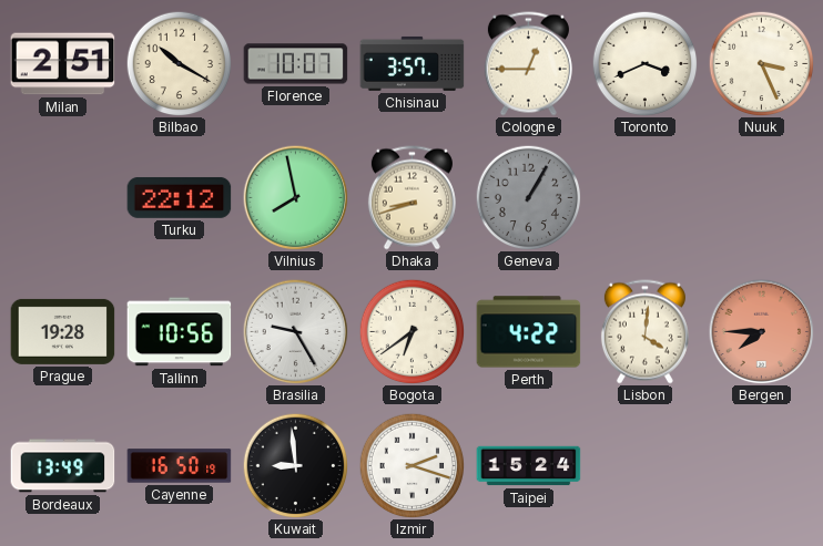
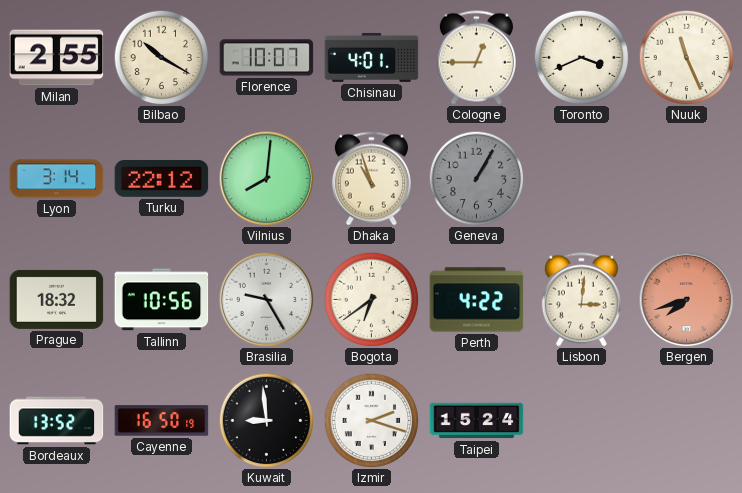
Milan: 2:51 -> 2:55 (57, 58)
Chisinau: 3:57 -> 4:01 (372, 57)
Nuuk: 3:26 -> 11:26 (686, 57)
Lyon: none -> 3:14 (57, 179)
Vilnius: 7:58 -> 8:01 (266, 178)
Dhaka: 8:42 -> 10:57 (371, 179)
Prague: 19:28 -> 18:32 (57, 299)
Lisbon: 4:01 -> 3:01 (581, 300)
Bergen: 7:45 -> 7:42 (686, 299)
Bordeaux: 13:49 -> 13:52 (57, 421)
